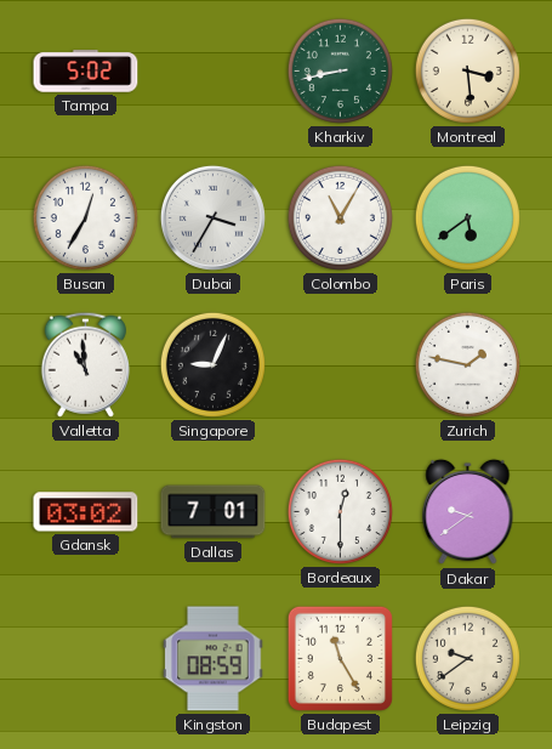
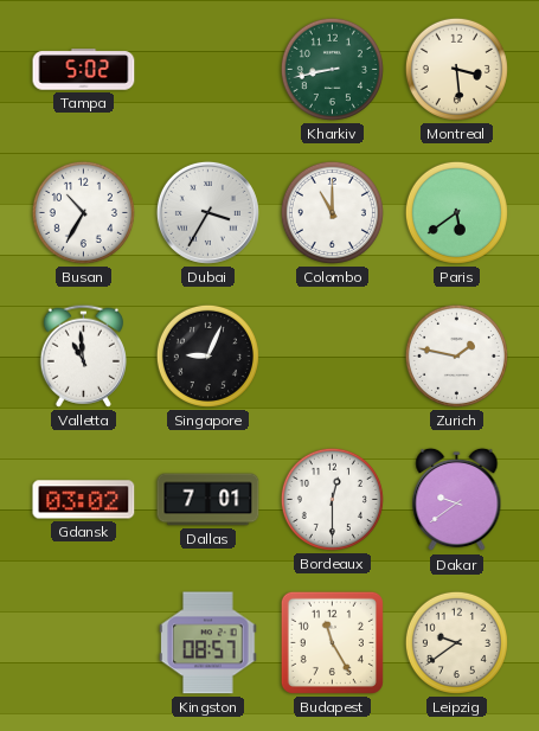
Busan: 12:35 -> 10:35 (83, 212)
Colombo: 11:05 -> 11:00 (332, 212)
Kingston: 08:59 -> 08:57 (208, 643)
